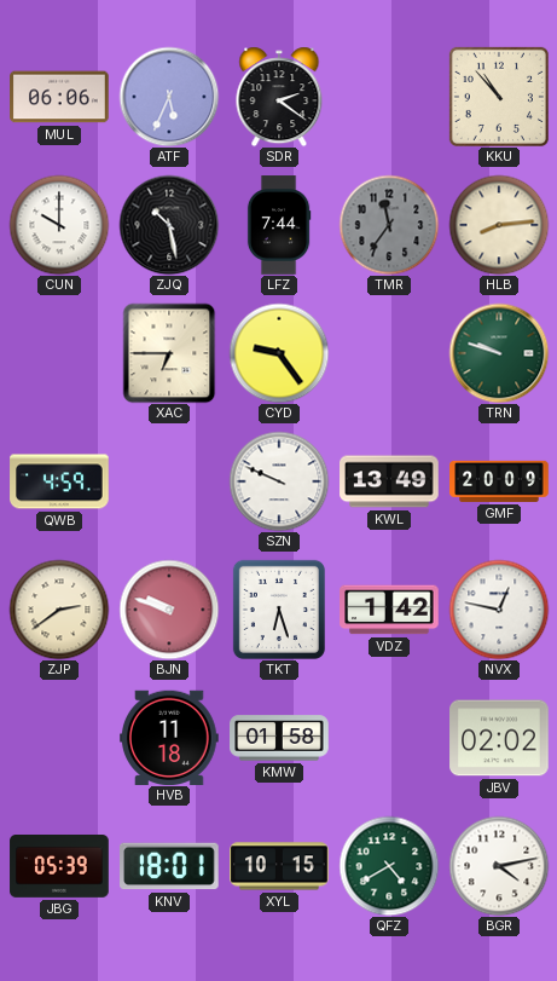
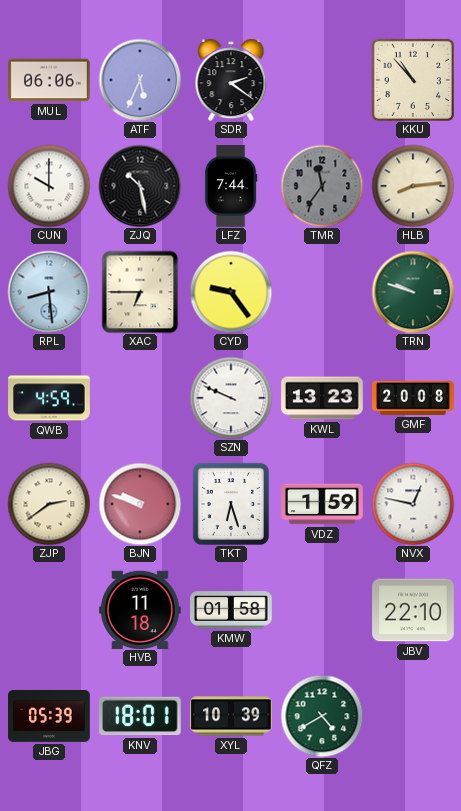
RPL: none -> 8:29 (49, 292)
KWL: 13:49 -> 13:23 (322, 398)
GMF: 20:09 -> 20:08 (413, 398)
VDZ: 1:42 -> 1:59 (322, 504)
JBV: 02:02 -> 22:10 (413, 610)
XYL: 10:15 -> 10:39 (231, 716)
BGR: 4:13 -> none (499, 866)
